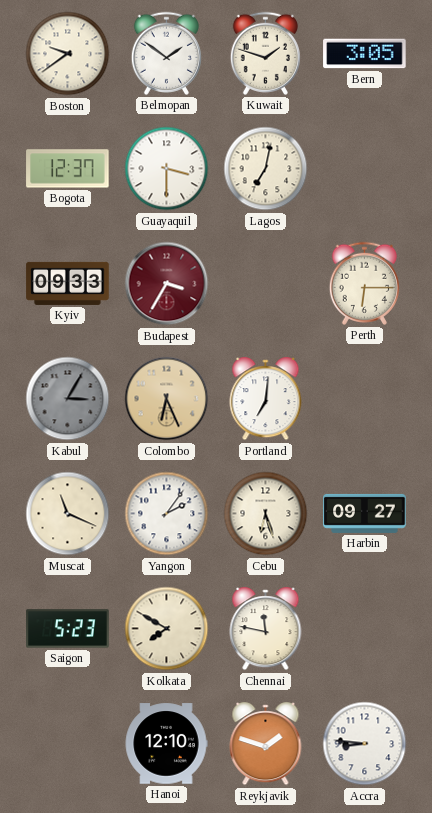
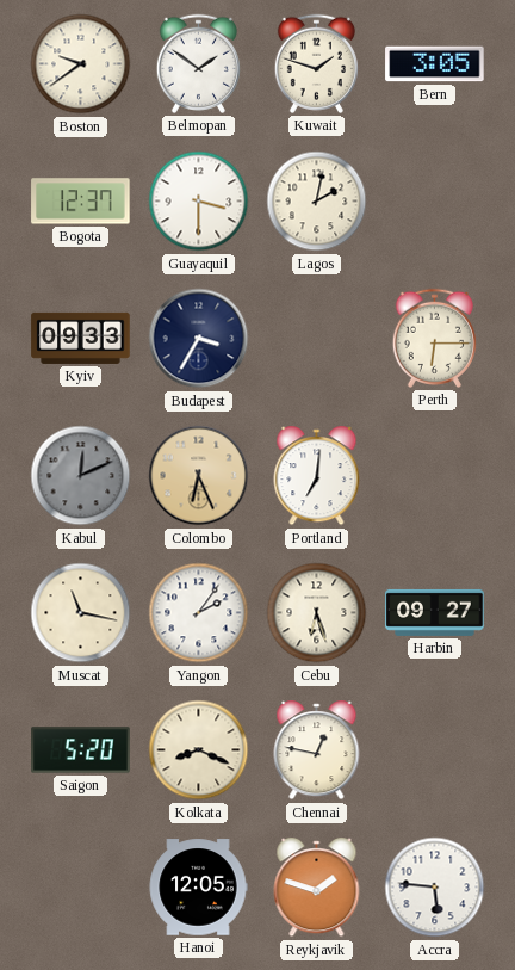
Lagos: 7:02 -> 2:02 (317, 202)
Budapest dial: burgundy -> navy (199, 339)
Kabul: 3:05 -> 12:11 (81, 476)
Muscat: 11:19 -> 11:17 (81, 613)
Saigon: 5:23 -> 5:20 (81, 750)
Kolkata: 7:50 -> 8:19 (199, 750)
Chennai: 11:47 -> 12:47 (317, 750)
Hanoi: 12:10 -> 12:05 (198, 888)
Accra: 8:46 -> 5:46 (435, 888)
